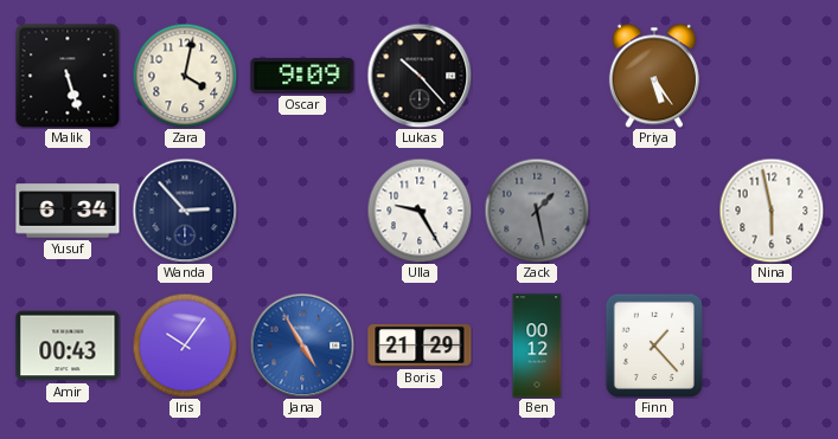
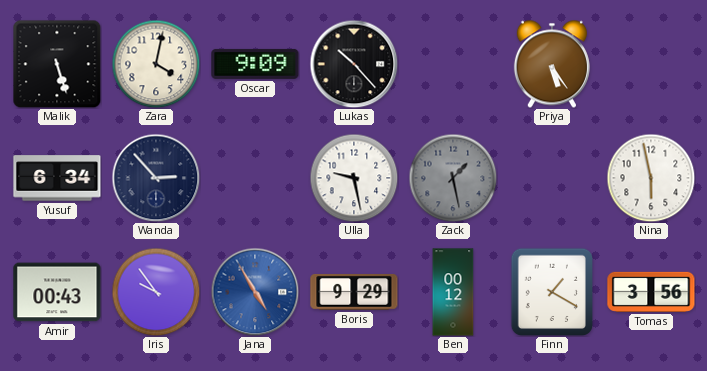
Ulla: 9:25 -> 9:28 (354, 178)
Iris: 10:06 -> 9:54 (156, 292)
Boris: 21:29 -> 9:29 (354, 292)
Finn: 1:23 -> 1:20 (551, 291)
Tomas: none -> 3:56 (651, 292)
